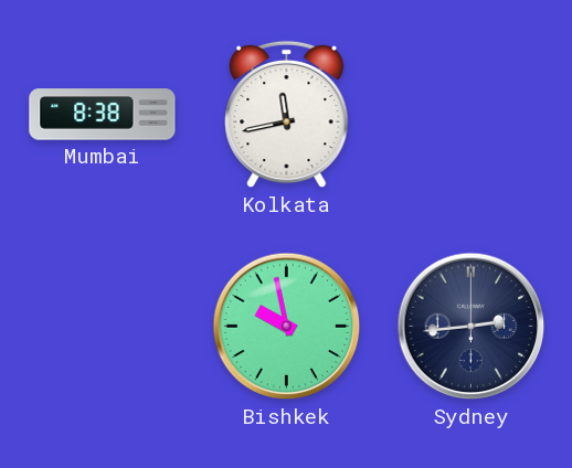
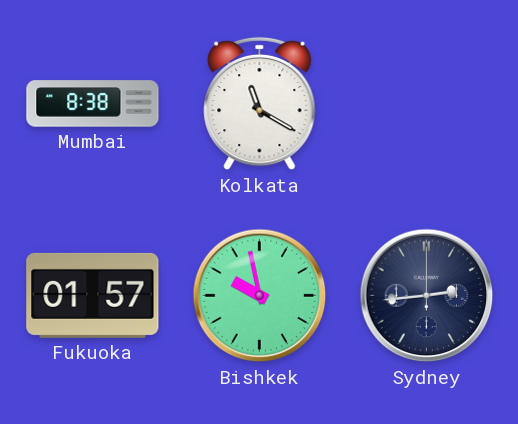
Kolkata: 11:43 -> 11:20 (260, 104)
Fukuoka: none -> 01:57 (93, 295)
